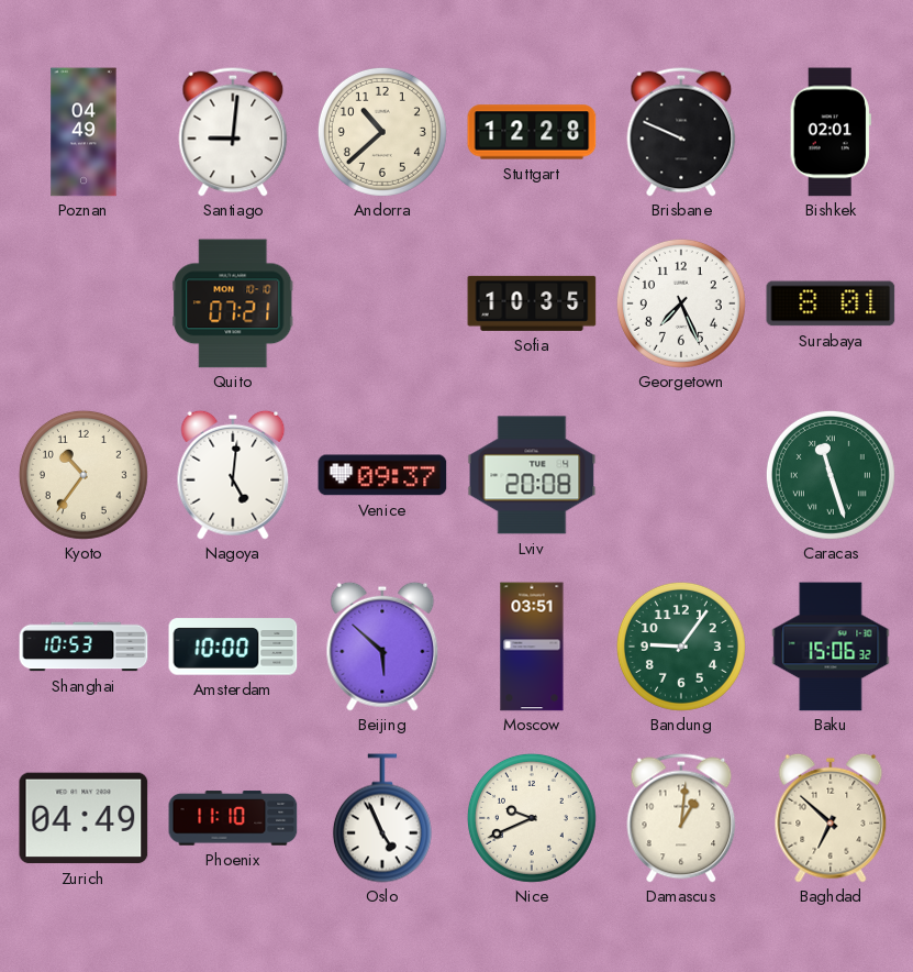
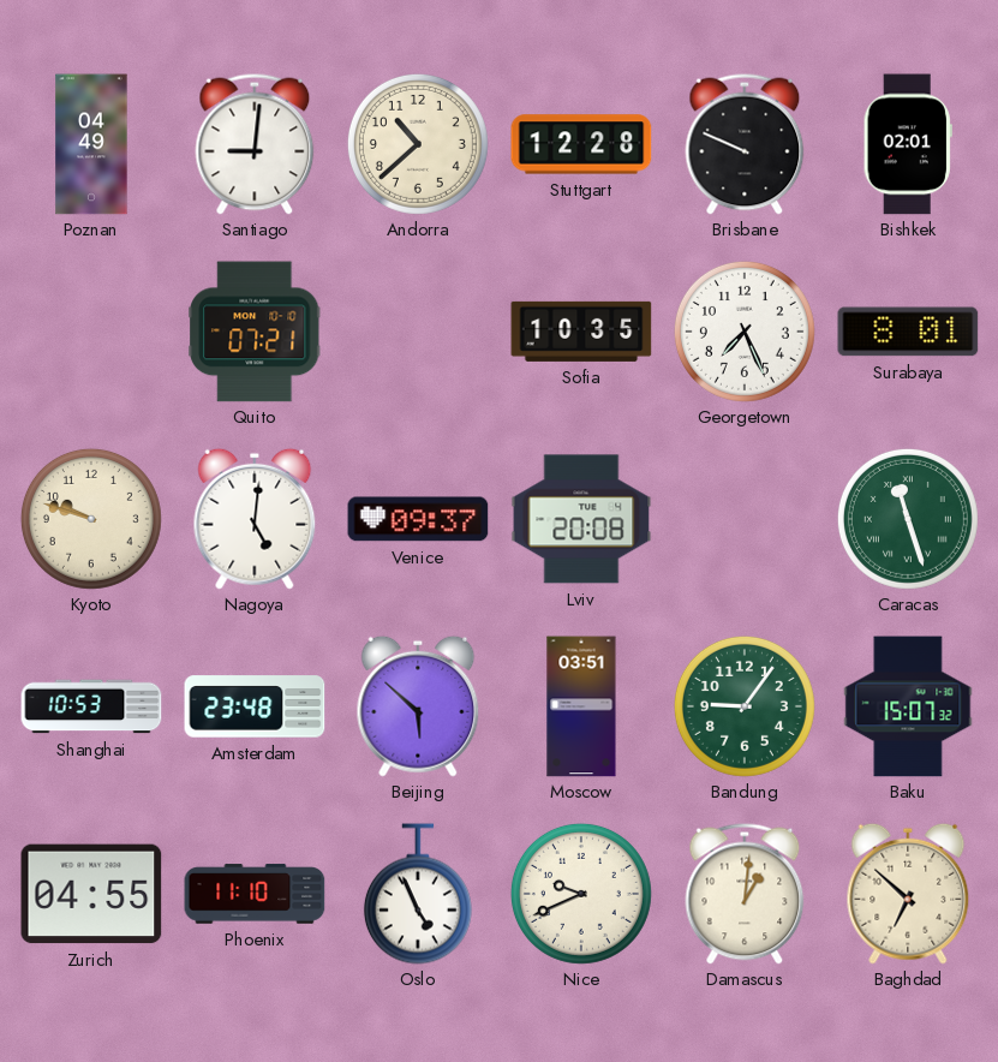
Kyoto: 10:36 -> 9:48 (91, 519)
Amsterdam: 10:00 -> 23:48 (255, 706)
Baku: 15:06 -> 15:07 (908, 706)
Zurich: 04:49 -> 04:55 (91, 894)
